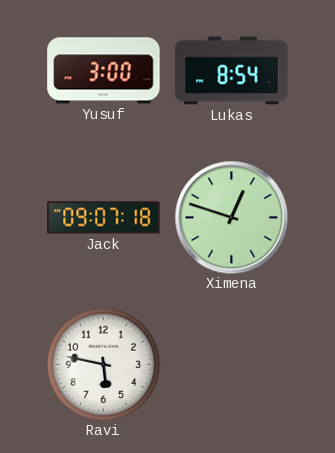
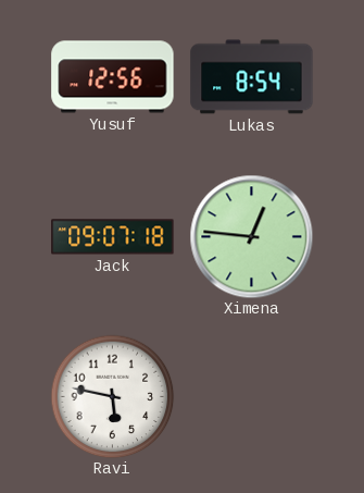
Yusuf: 3:00 -> 12:56 (113, 77)
Ximena: 12:48 -> 12:46 (251, 236)
